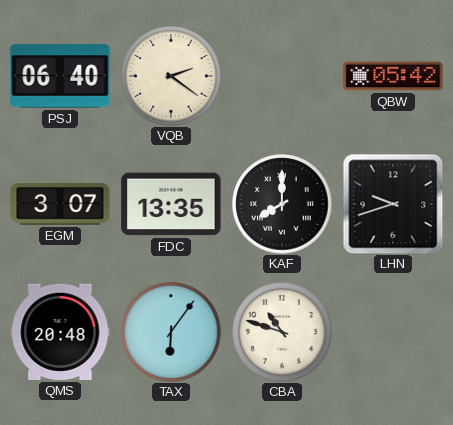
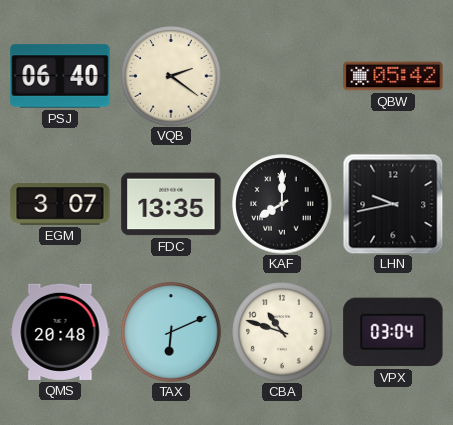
LHN: 9:42 -> 9:43 (393, 204)
TAX: 6:06 -> 6:11 (171, 332)
VPX: none -> 03:04 (393, 332)
